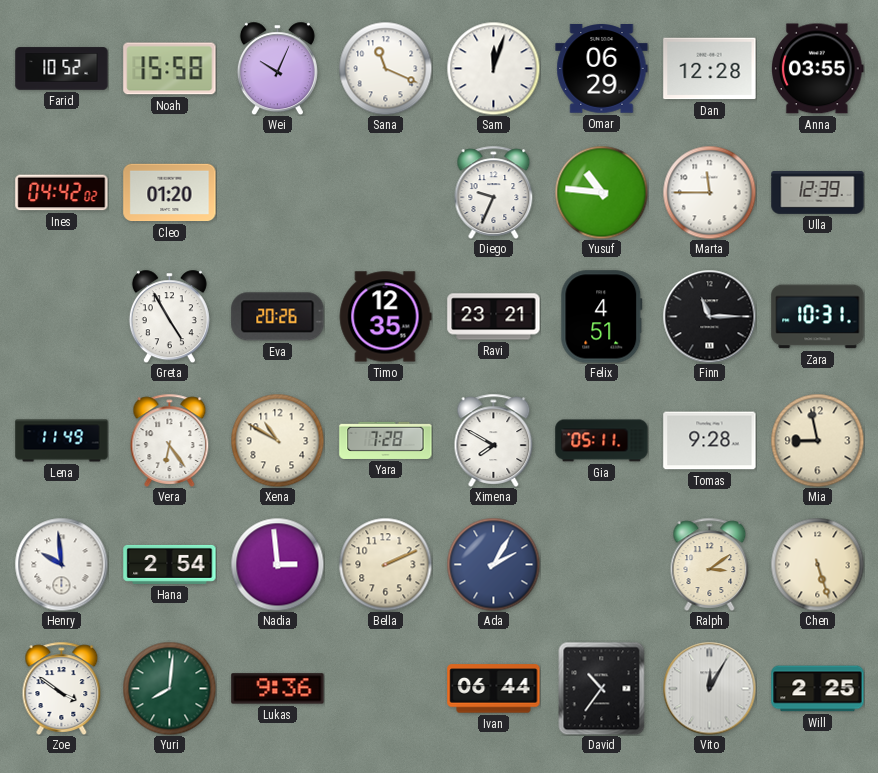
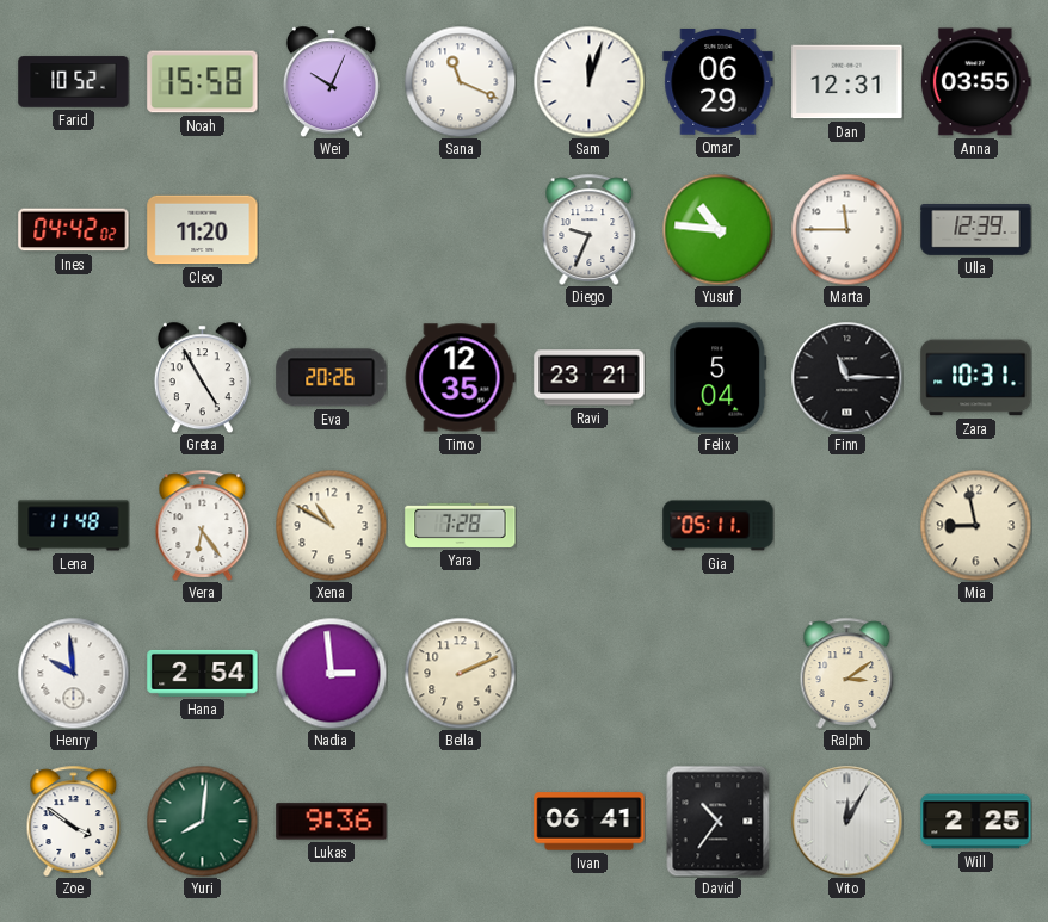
Dan: 12:28 -> 12:31 (847, 82)
Cleo: 01:20 -> 11:20 (203, 230)
Felix: 4:51 -> 5:04 (719, 378)
Lena: 11:49 -> 11:48 (74, 526)
Ximena: 7:50 -> none (494, 440)
Tomas: 9:28 -> none (710, 441)
Ada: 2:05 -> none (493, 564)
Chen: 5:27 -> none (817, 564)
Ivan: 06:44 -> 06:41 (590, 822)
